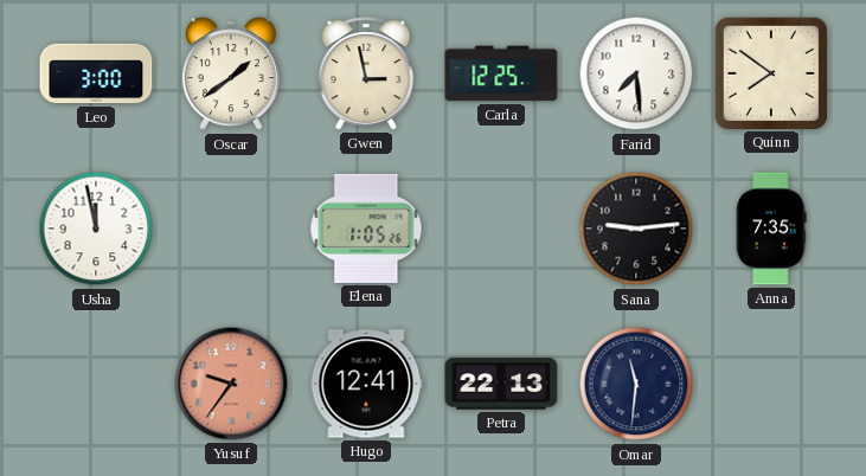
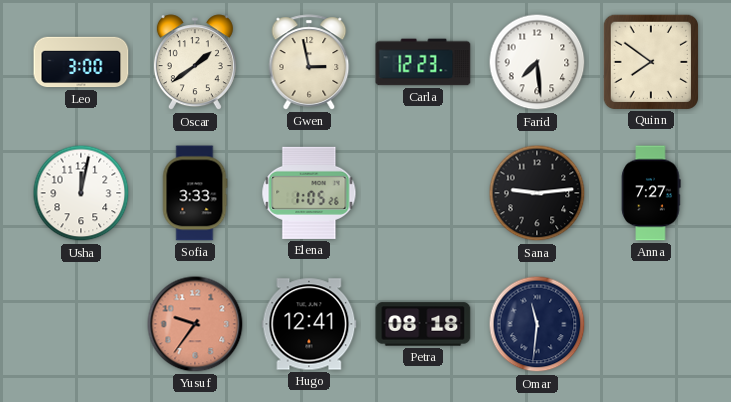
Carla: 12:25 -> 12:23 (423, 62)
Usha: 11:58 -> 12:02 (81, 193)
Sofia: none -> 3:33 (195, 193)
Anna: 7:35 -> 7:27 (651, 193)
Petra: 22:13 -> 08:18 (423, 324)
